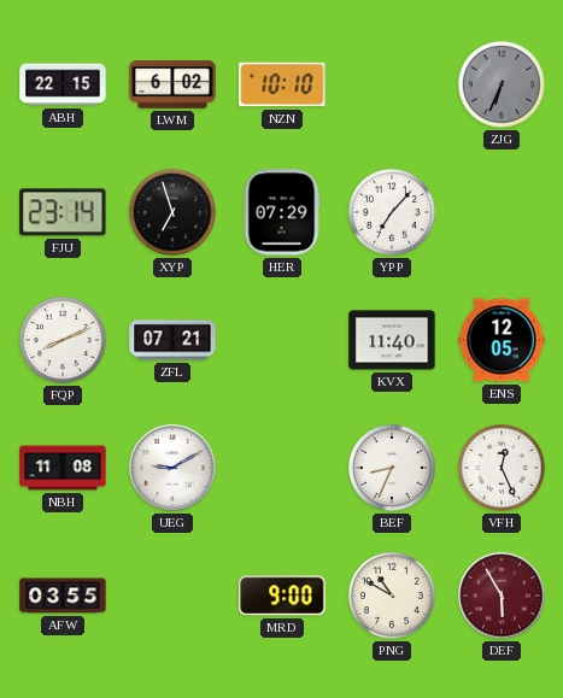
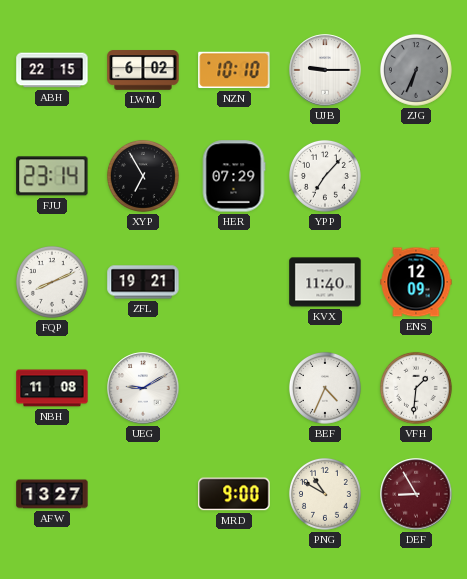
UJB: none -> 9:15 (325, 70)
XYP: 6:57 -> 6:55 (143, 176)
ZFL: 07:21 -> 19:21 (143, 282)
ENS: 12:05 -> 12:09 (416, 282)
BEF: 8:34 -> 4:34 (325, 388)
VFH: 12:26 -> 1:31 (416, 388)
AFW: 03:55 -> 13:27 (52, 494)
DEF: 5:55 -> 8:55 (416, 494)
